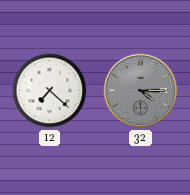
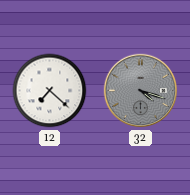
32: 4:15 -> 4:18 (141, 91)
